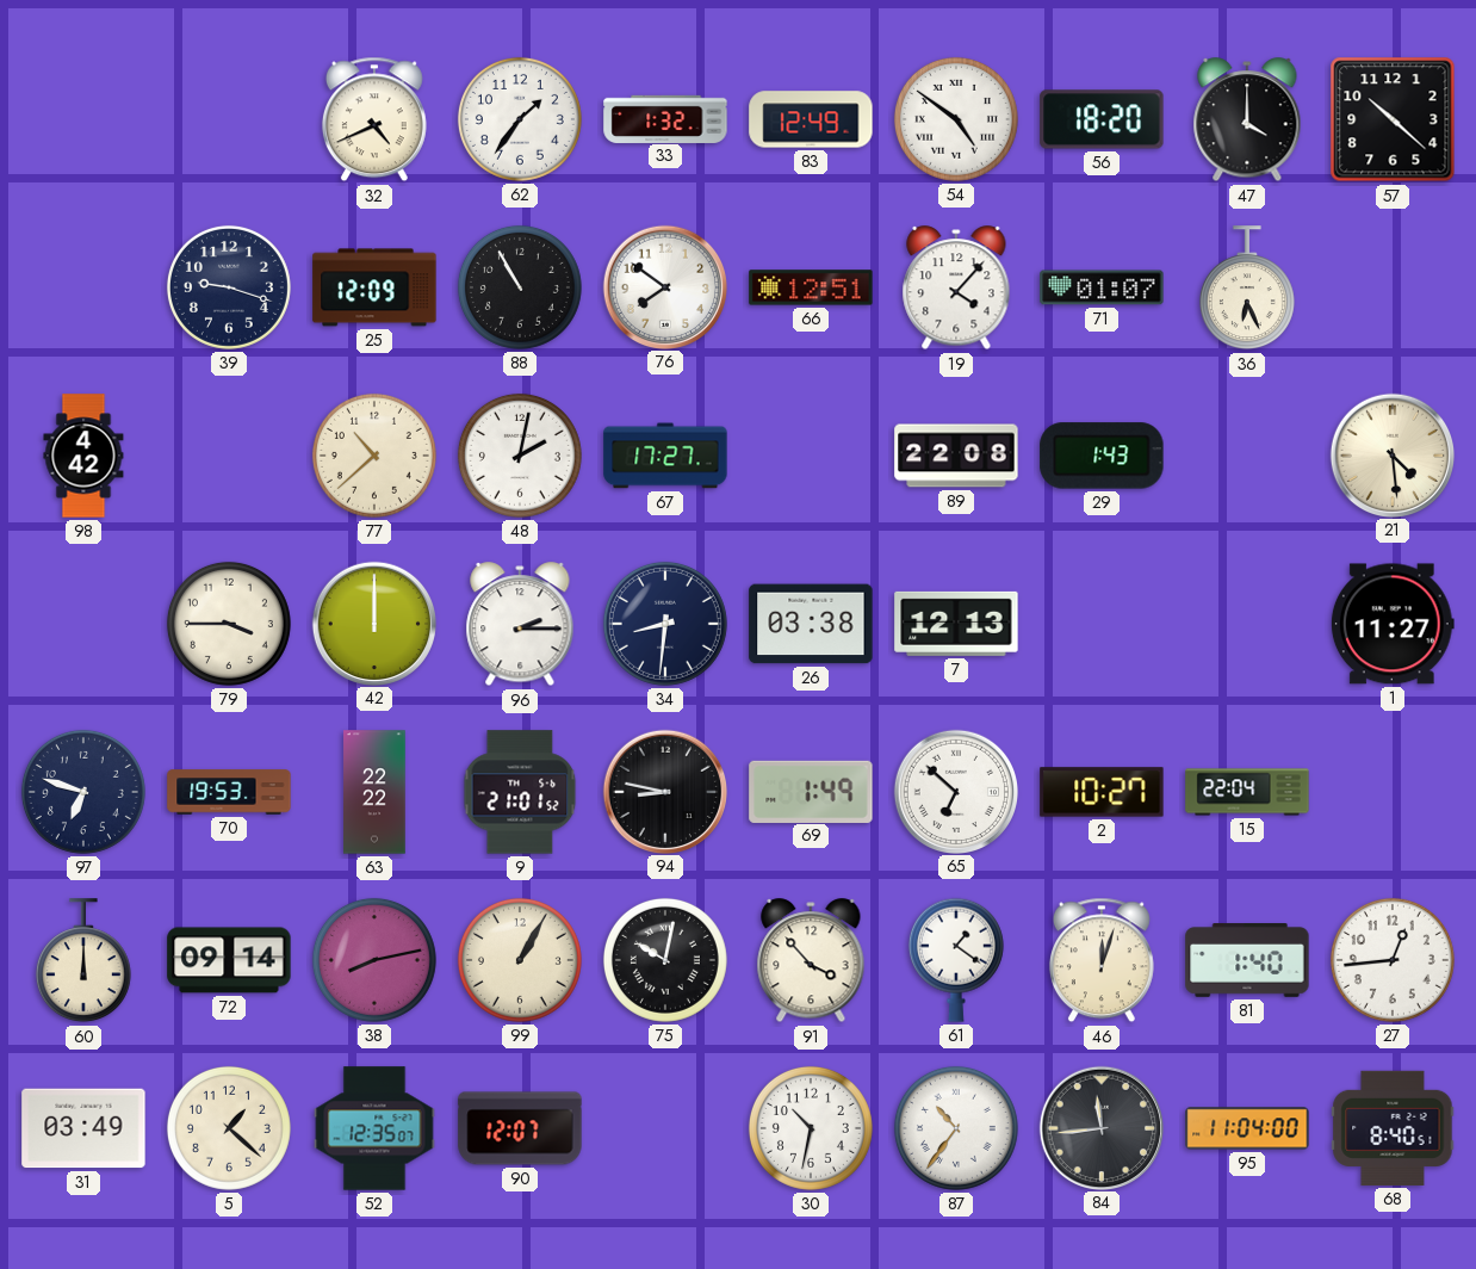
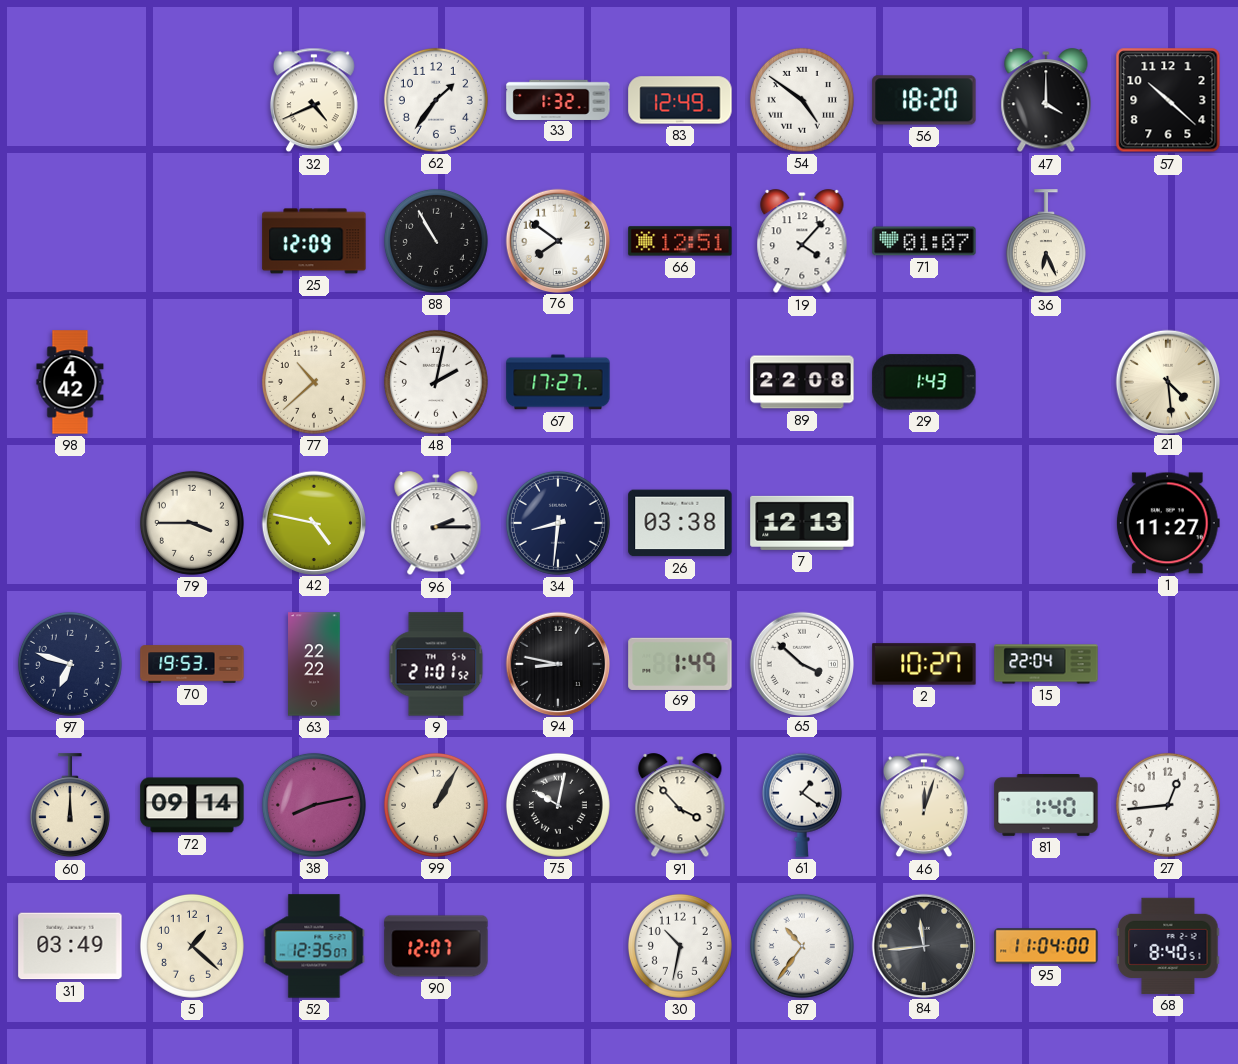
39: 9:18 -> none (229, 287)
42: 12:00 -> 4:47 (313, 522)
65: 6:52 -> 3:52 (801, 663)
